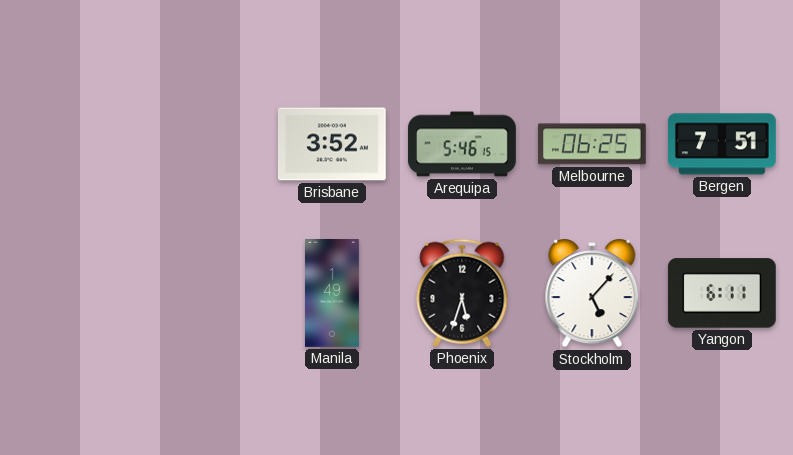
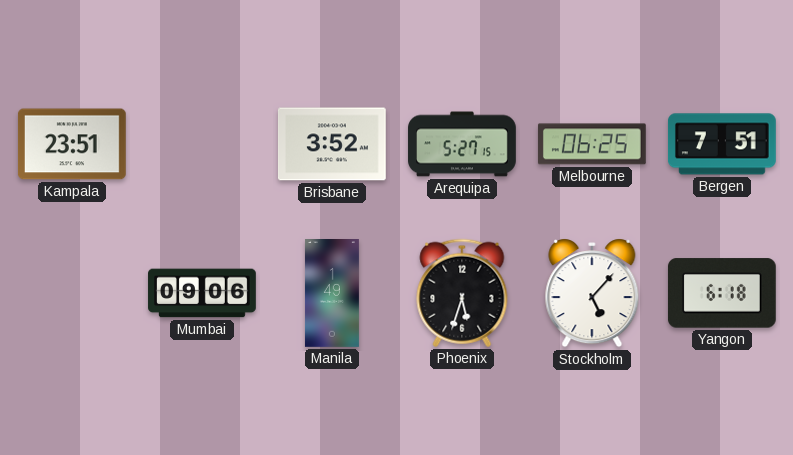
Kampala: none -> 23:51 (72, 144)
Arequipa: 5:46 -> 5:27 (462, 144)
Mumbai: none -> 09:06 (202, 293)
Yangon: 6:11 -> 6:18 (722, 293)
